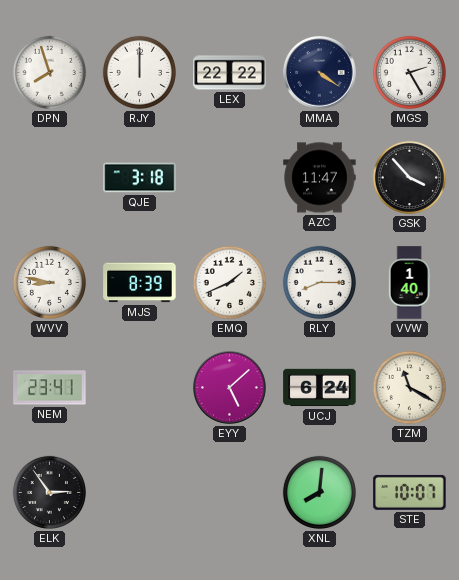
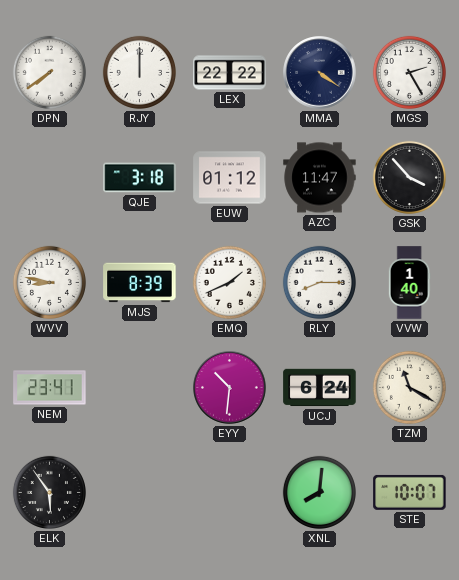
DPN: 7:57 -> 7:39 (49, 72)
EUW: none -> 01:12 (230, 178)
EYY: 5:08 -> 10:31 (230, 388)
ELK: 2:54 -> 5:54 (49, 492)
